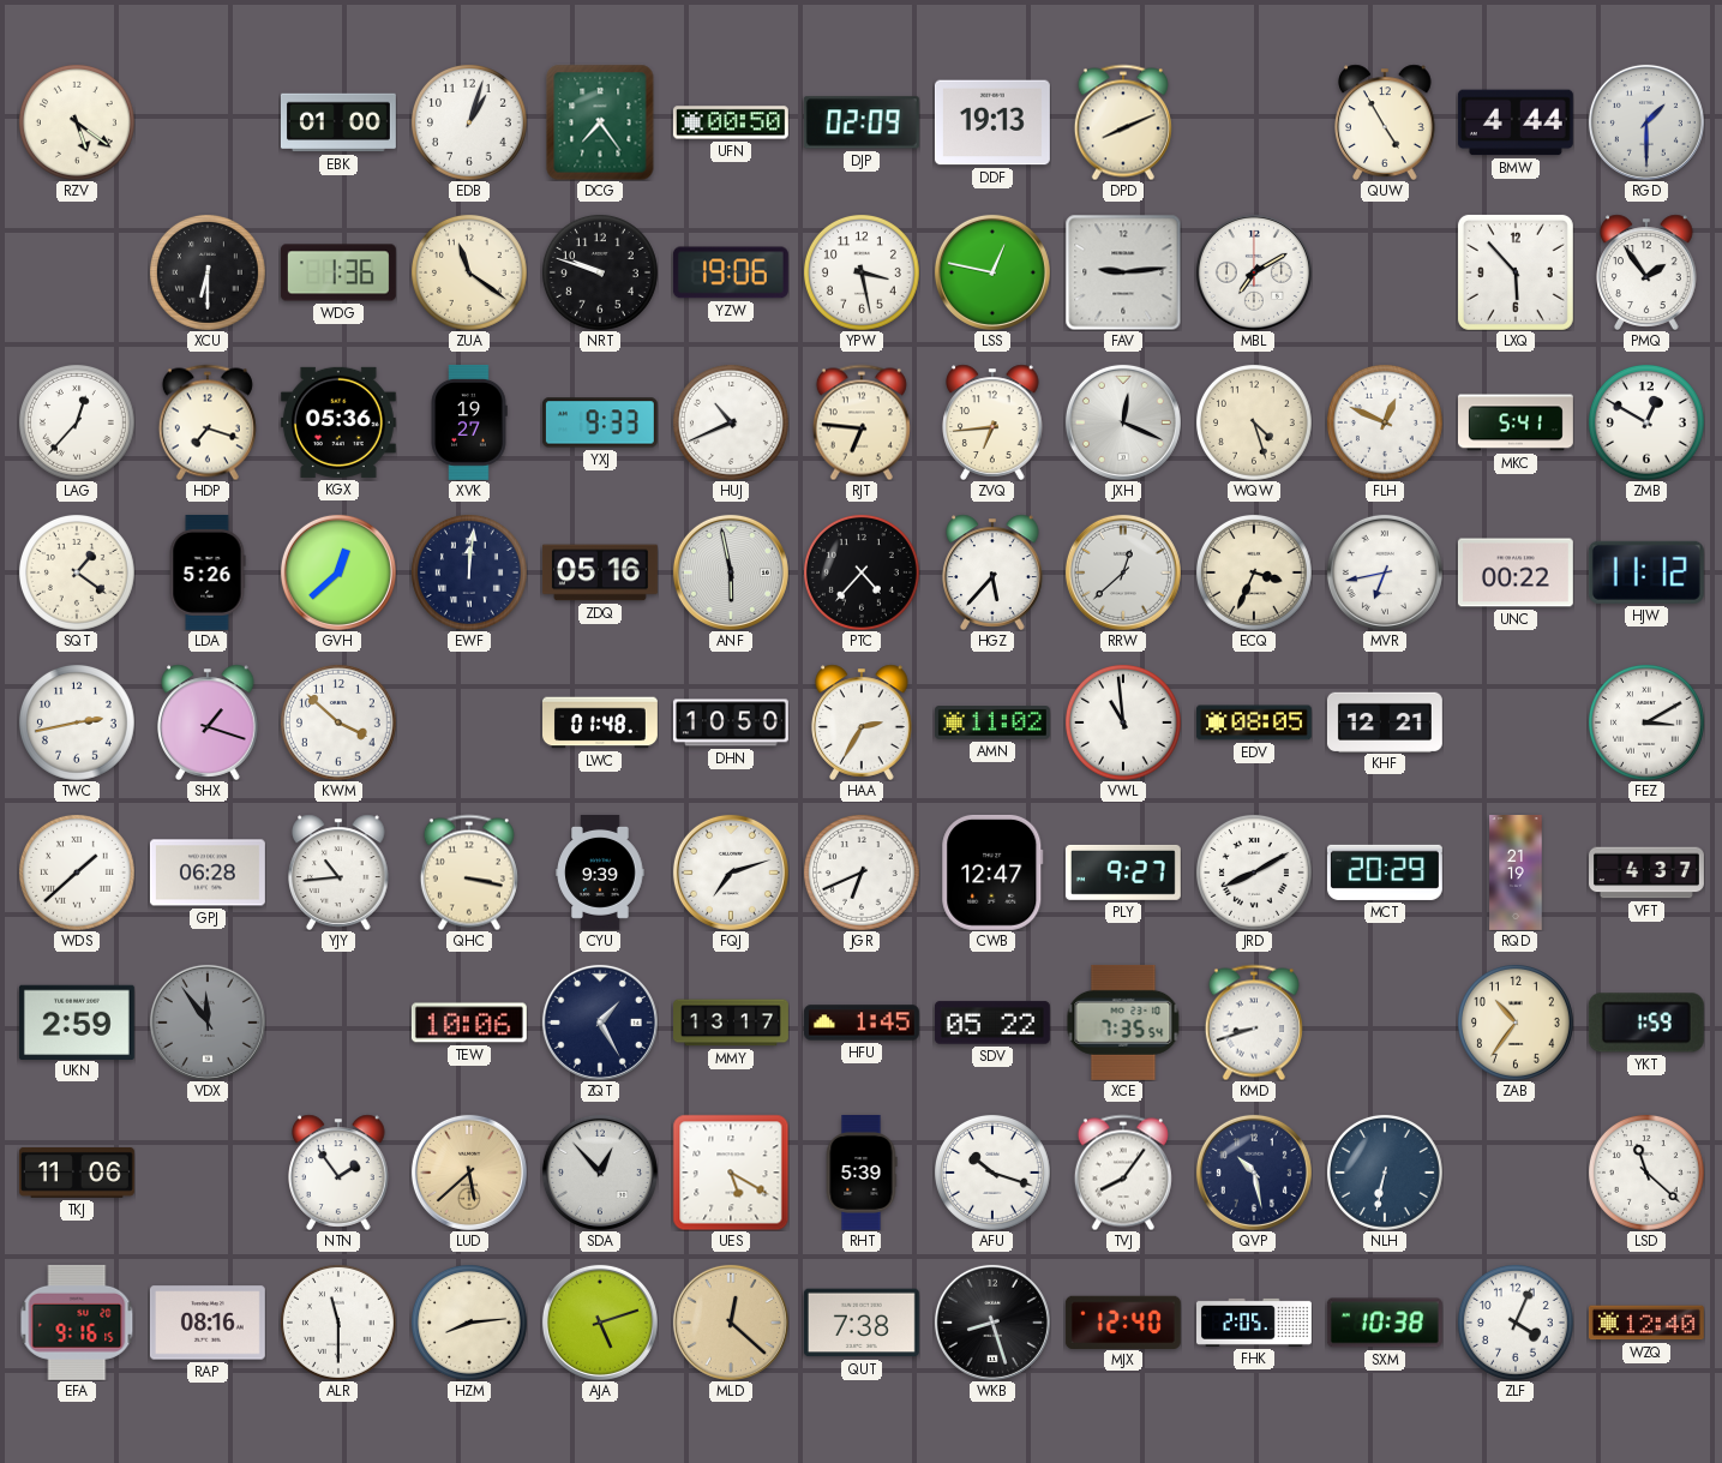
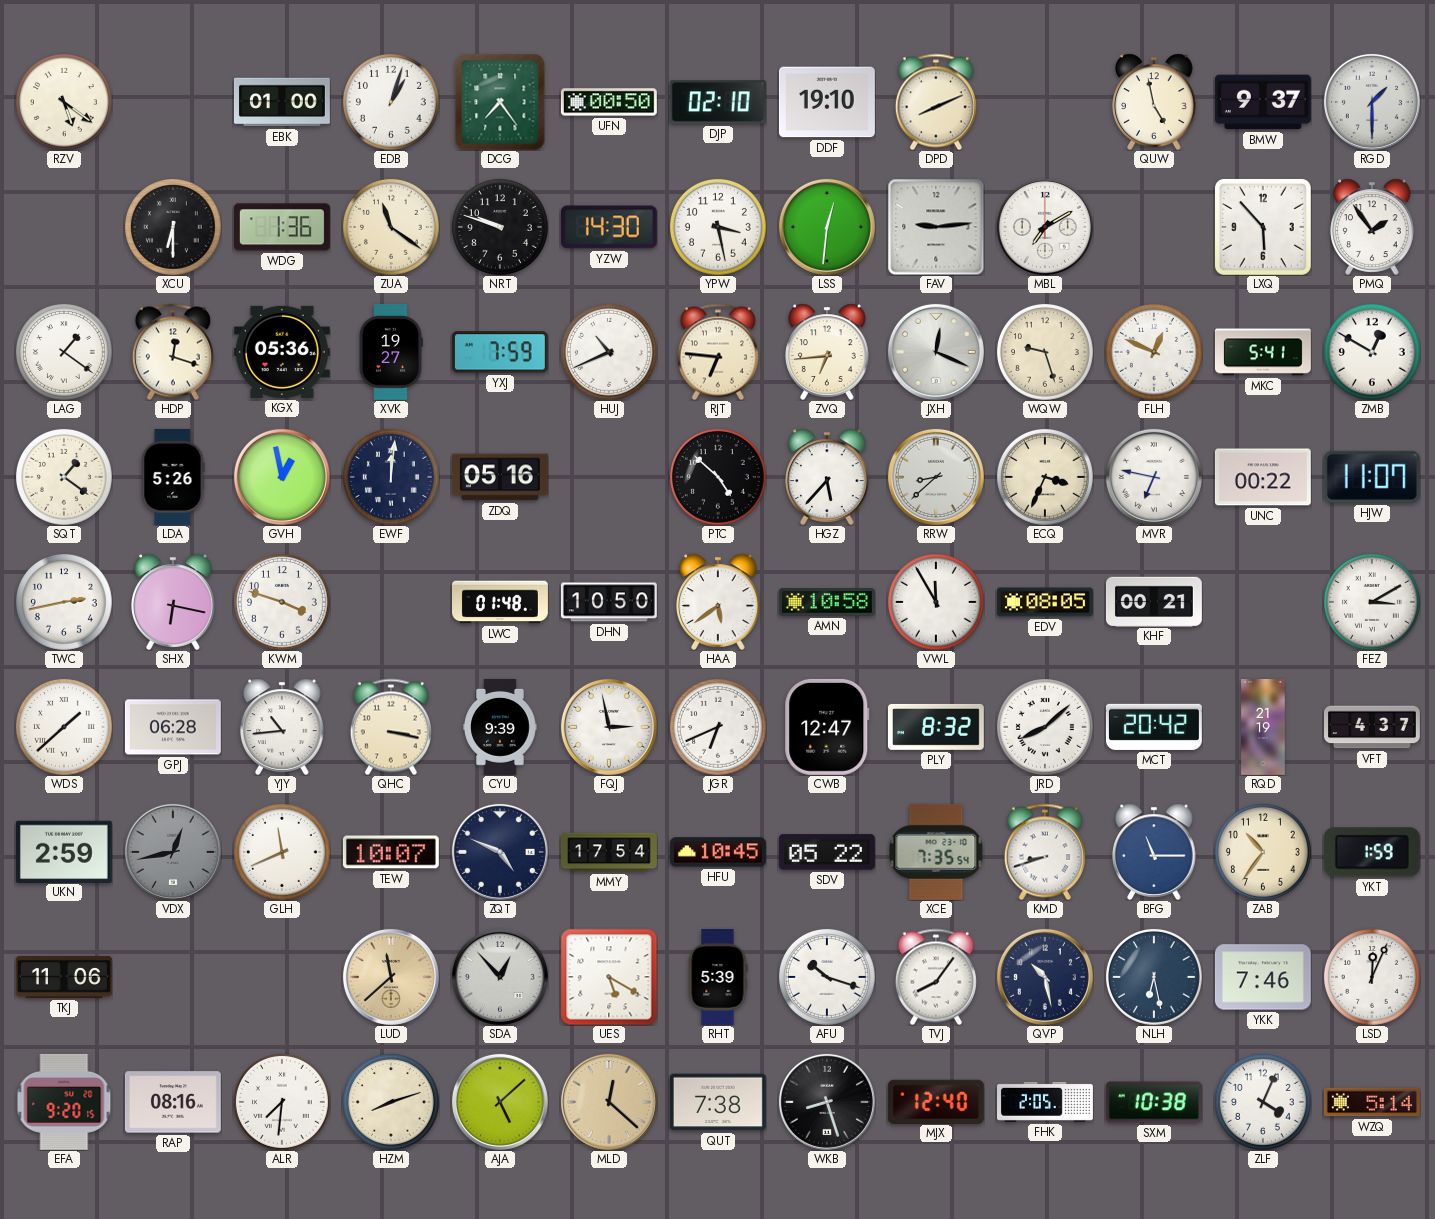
DJP: 02:09 -> 02:10 (718, 102)
DDF: 19:13 -> 19:10 (827, 102)
QUW: 4:55 -> 4:58 (1154, 102)
BMW: 4:44 -> 9:37 (1263, 102)
YZW: 19:06 -> 14:30 (609, 227)
LSS: 12:47 -> 12:31 (827, 227)
LAG: 12:37 -> 1:21 (64, 352)
HDP: 7:18 -> 12:18 (173, 352)
YXJ: 9:33 -> 7:59 (500, 352)
WQW: 4:27 -> 9:27 (1045, 352)
GVH: 12:38 -> 12:58 (282, 477)
ANF: 5:58 -> none (731, 572)
PTC: 4:37 -> 4:52 (718, 477)
RRW: 12:38 -> 8:38 (936, 477)
MVR: 6:43 -> 6:47 (1154, 477)
HJW: 11:12 -> 11:07 (1372, 477)
SHX: 1:18 -> 6:17 (173, 602)
KWM: 3:52 -> 3:48 (282, 602)
HAA: 2:35 -> 5:39 (718, 602)
AMN: 11:02 -> 10:58 (827, 602)
VWL: 10:59 -> 11:55 (936, 602)
KHF: 12:21 -> 00:21 (1154, 601)
FQJ: 7:12 -> 2:58 (609, 727)
PLY: 9:27 -> 8:32 (936, 727)
JRD: 8:10 -> 8:08 (1045, 727)
MCT: 20:29 -> 20:42 (1154, 727)
VDX: 11:54 -> 12:43 (173, 852)
GLH: none -> 11:41 (282, 852)
TEW: 10:06 -> 10:07 (391, 852)
ZQT: 1:25 -> 4:49 (500, 852)
MMY: 13:17 -> 17:54 (610, 852)
HFU: 1:45 -> 10:45 (718, 852)
BFG: none -> 11:15 (1154, 852)
NTN: 1:54 -> none (338, 1173)
LUD: 5:38 -> 11:38 (391, 977)
NLH: 6:32 -> 6:28 (1154, 977)
YKK: none -> 7:46 (1263, 977)
LSD: 11:22 -> 12:04 (1372, 977)
EFA: 9:16 -> 9:20 (64, 1102)
ALR: 11:30 -> 7:31 (282, 1102)
HZM: 8:14 -> 8:12 (391, 1102)
AJA: 5:12 -> 5:08 (500, 1102)
WZQ: 12:40 -> 5:14 (1372, 1102)
